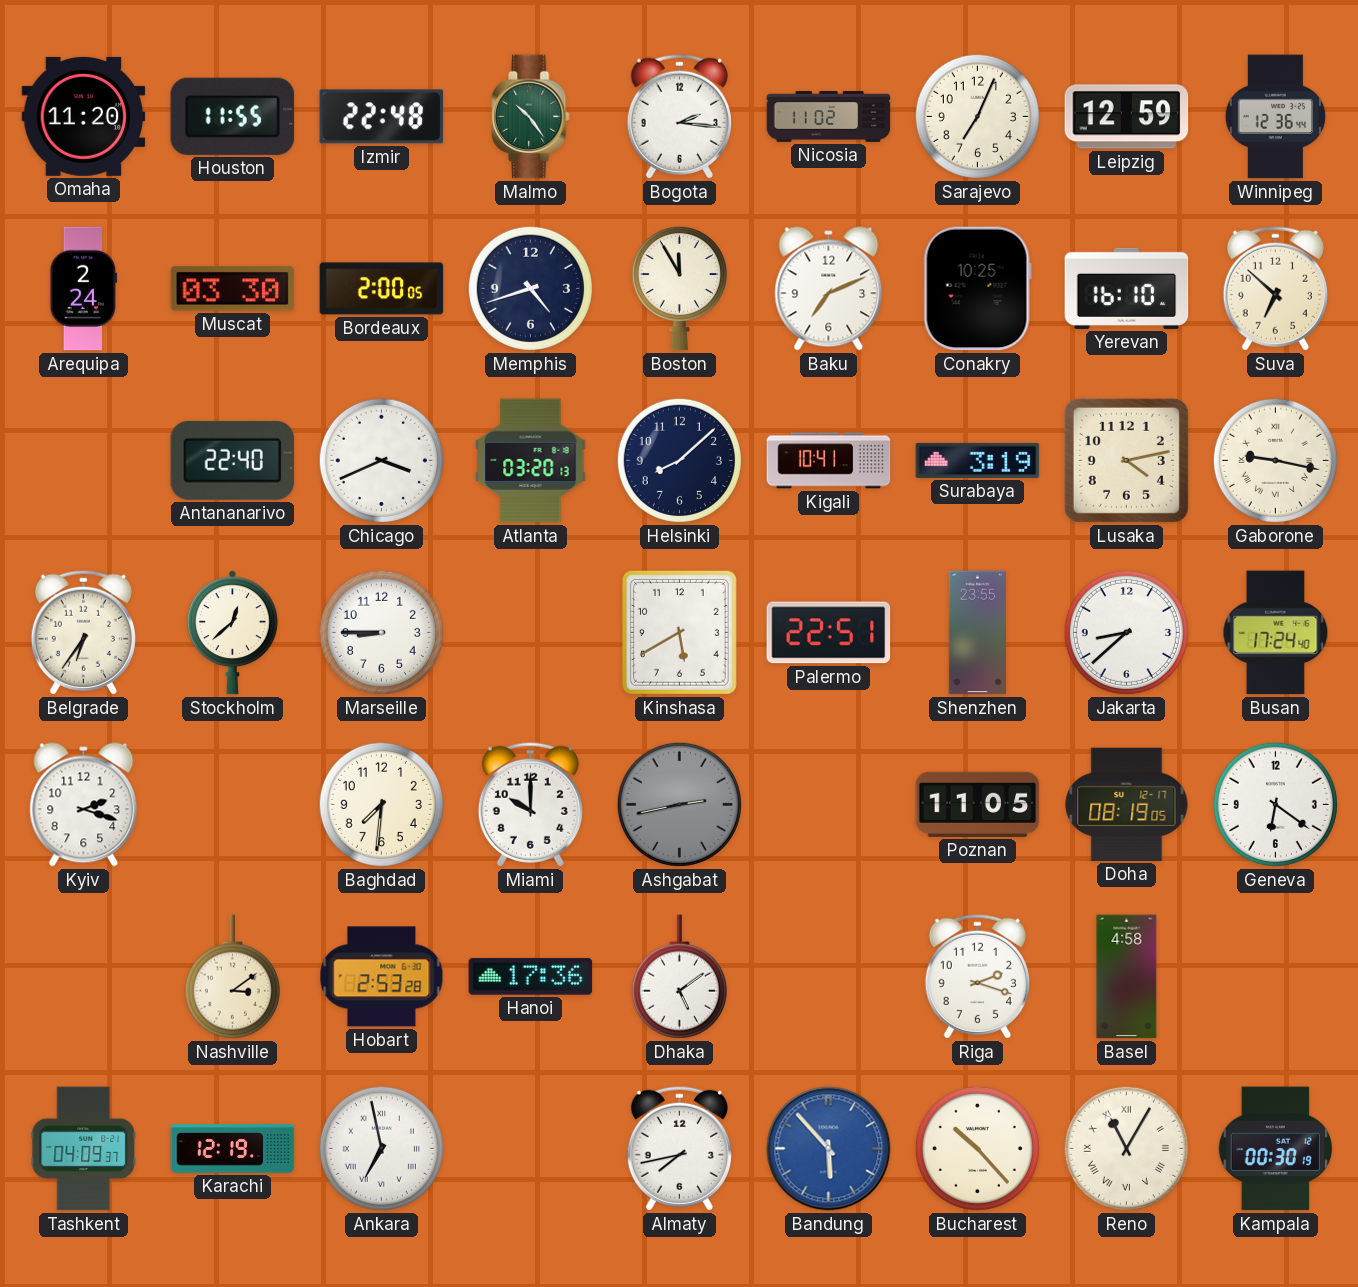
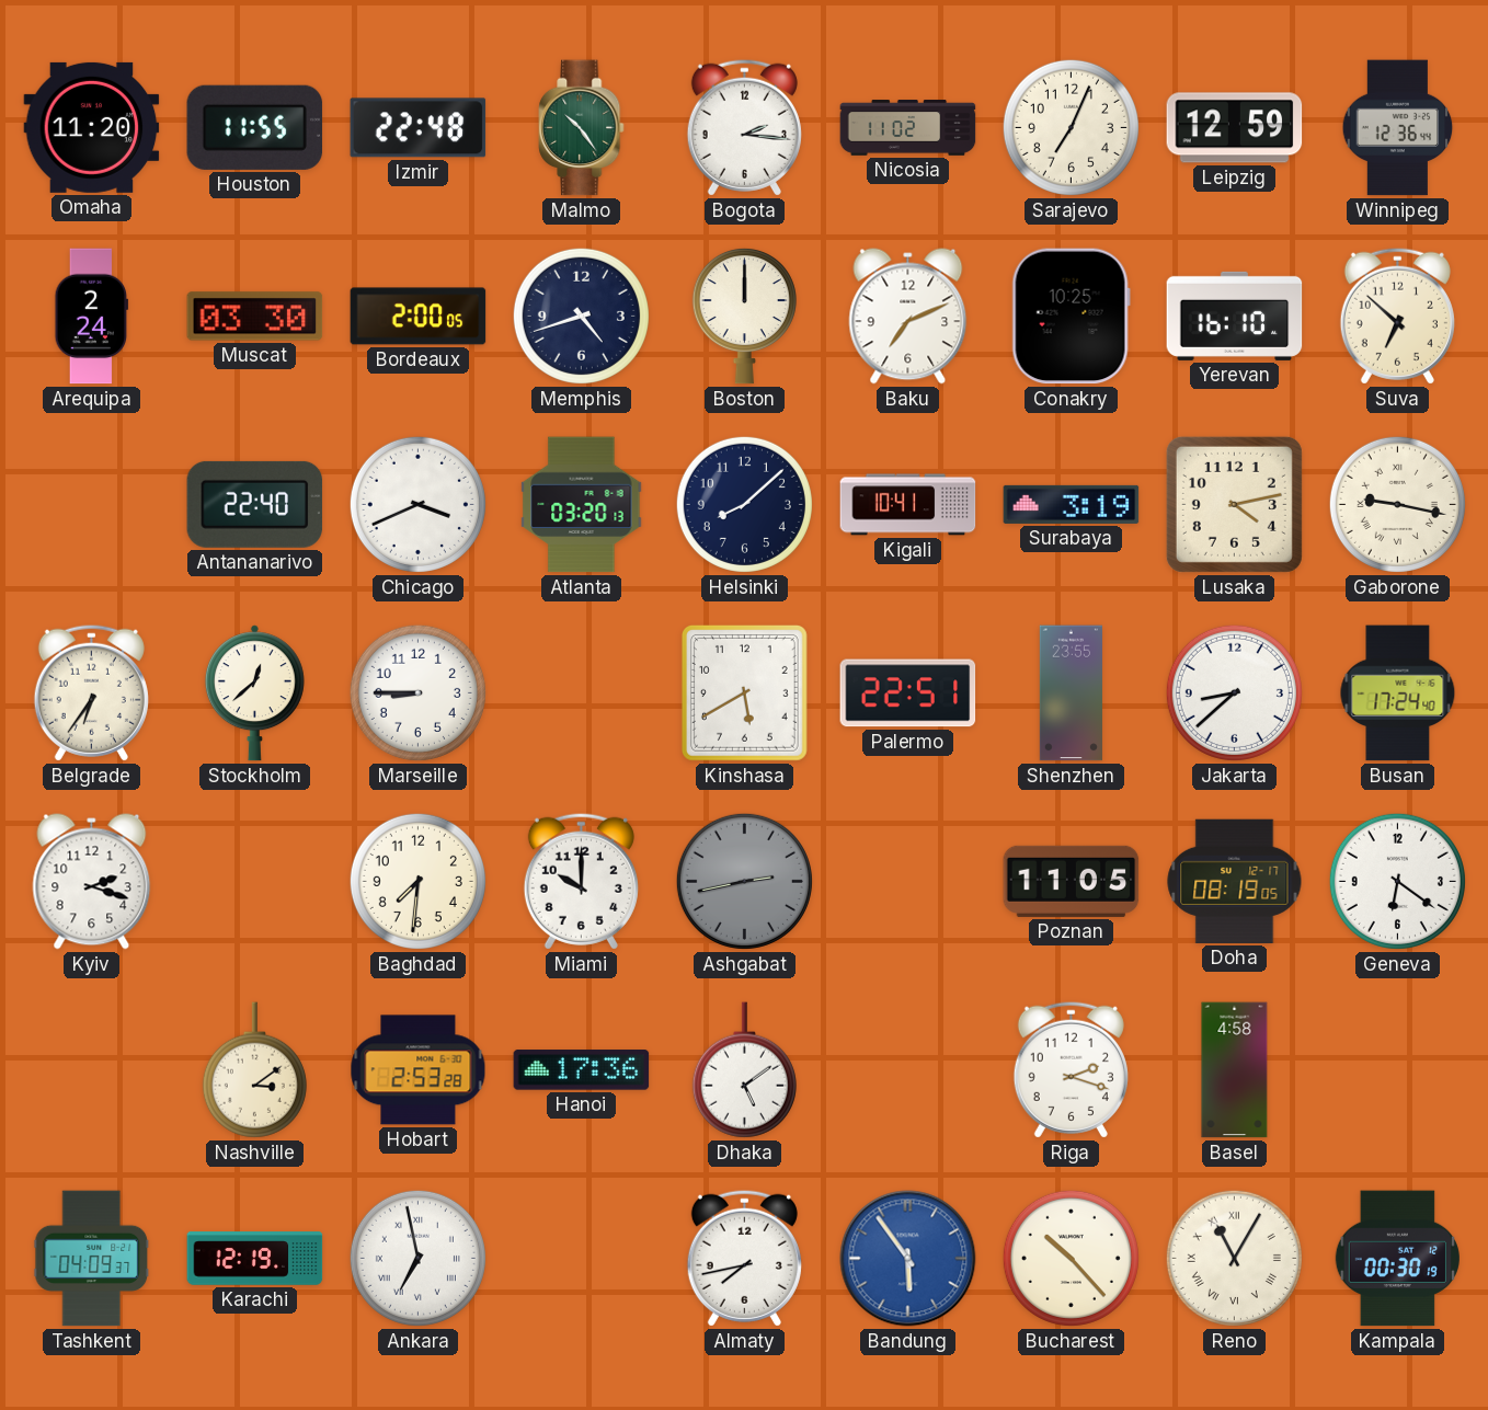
Boston: 11:55 -> 12:00 (744, 316)
Bandung: 5:53 -> 5:54 (908, 1259)
